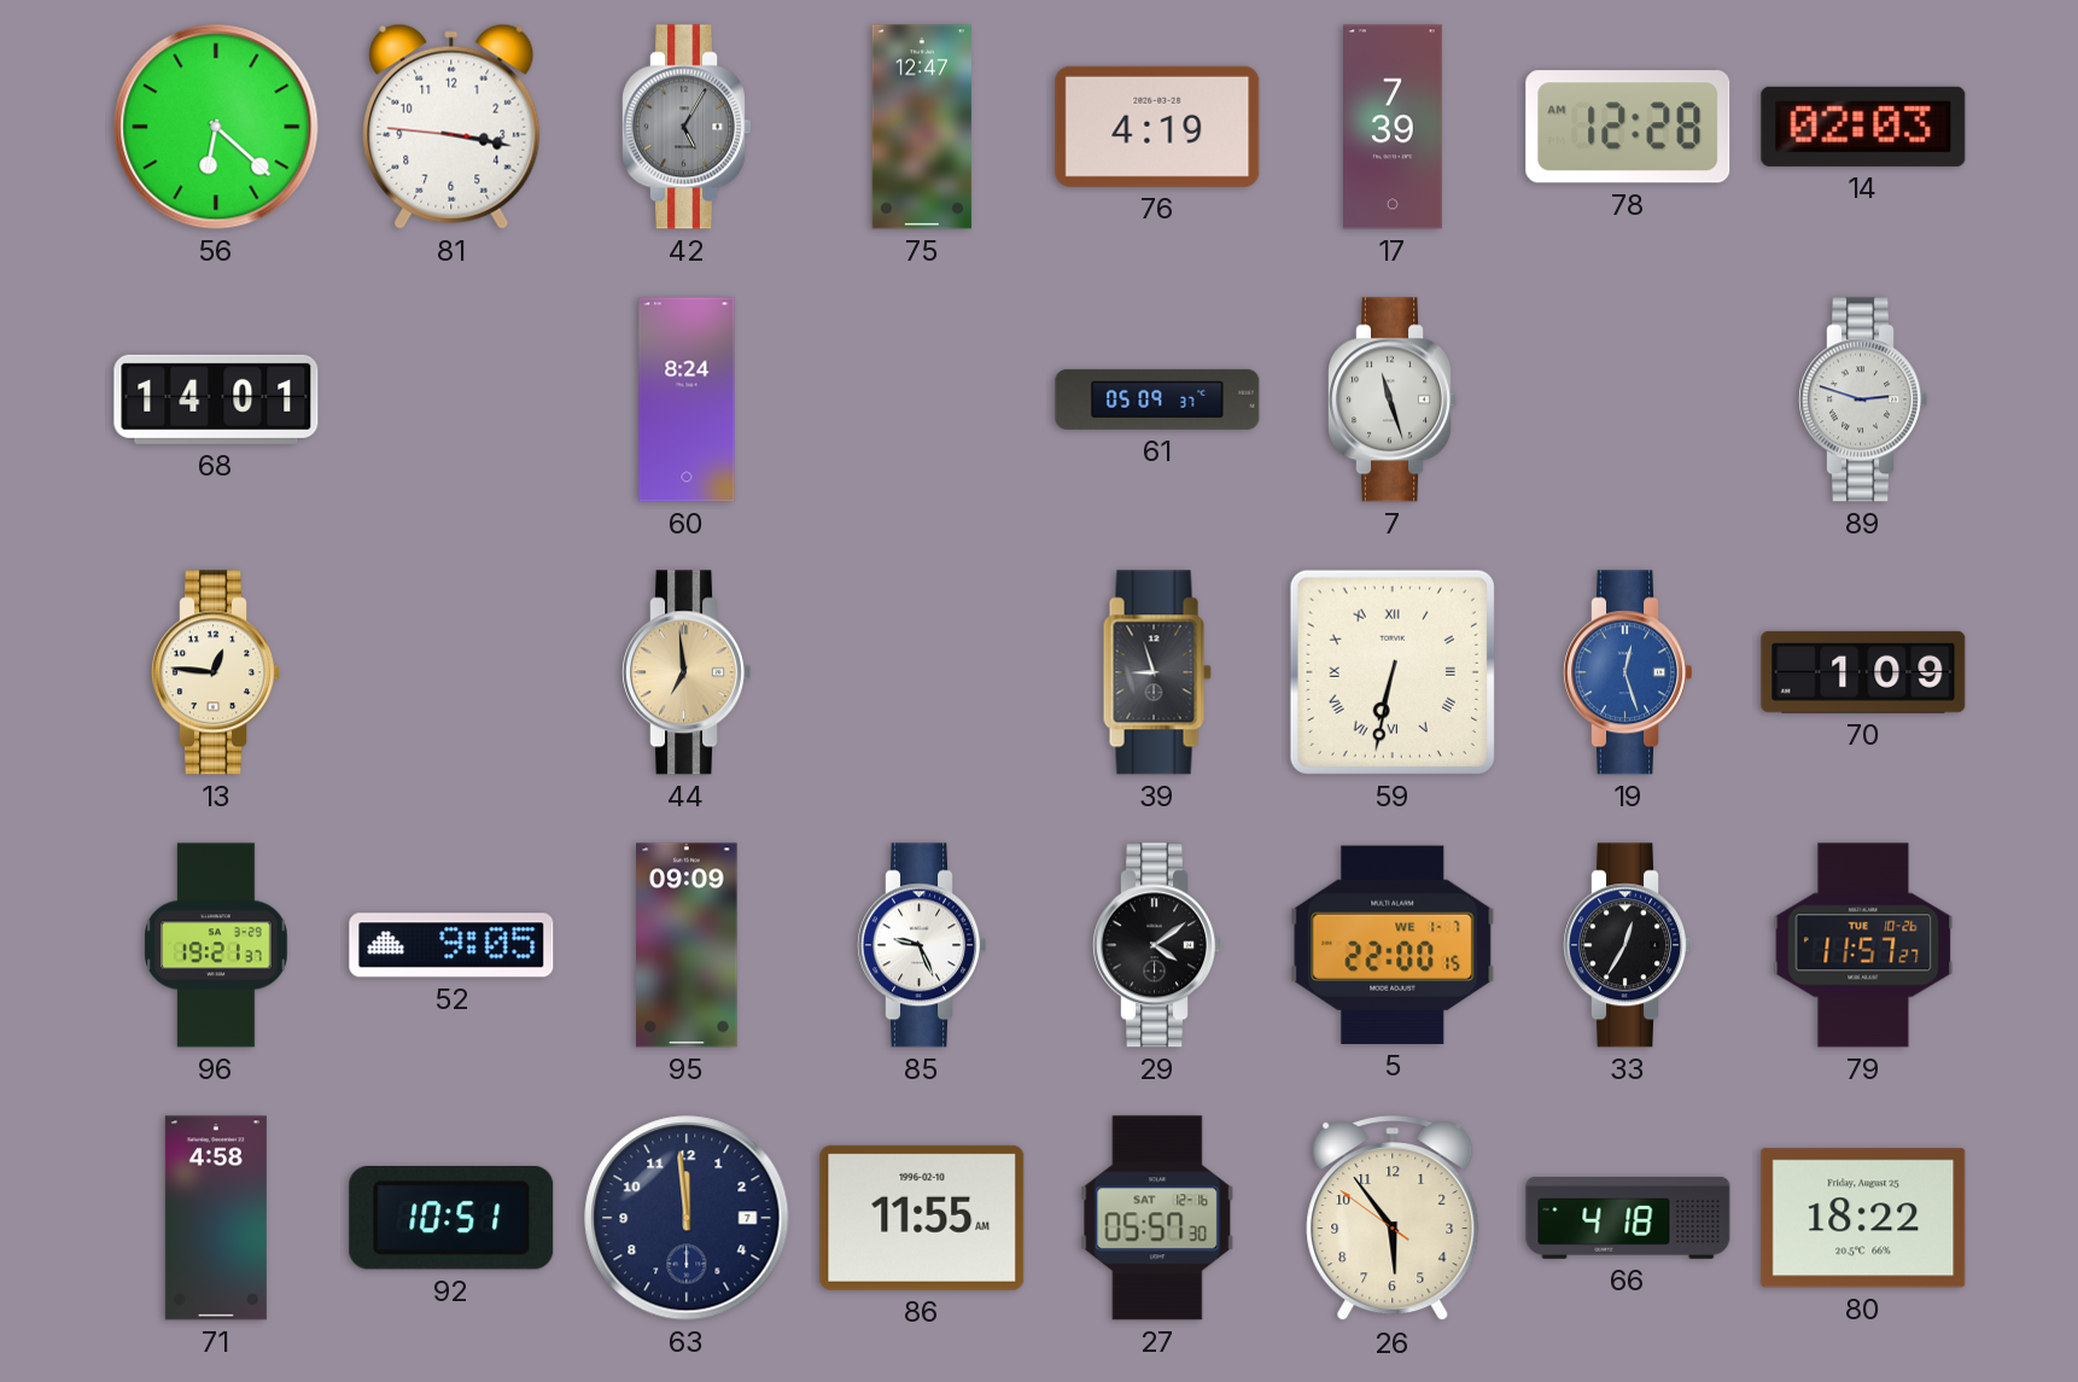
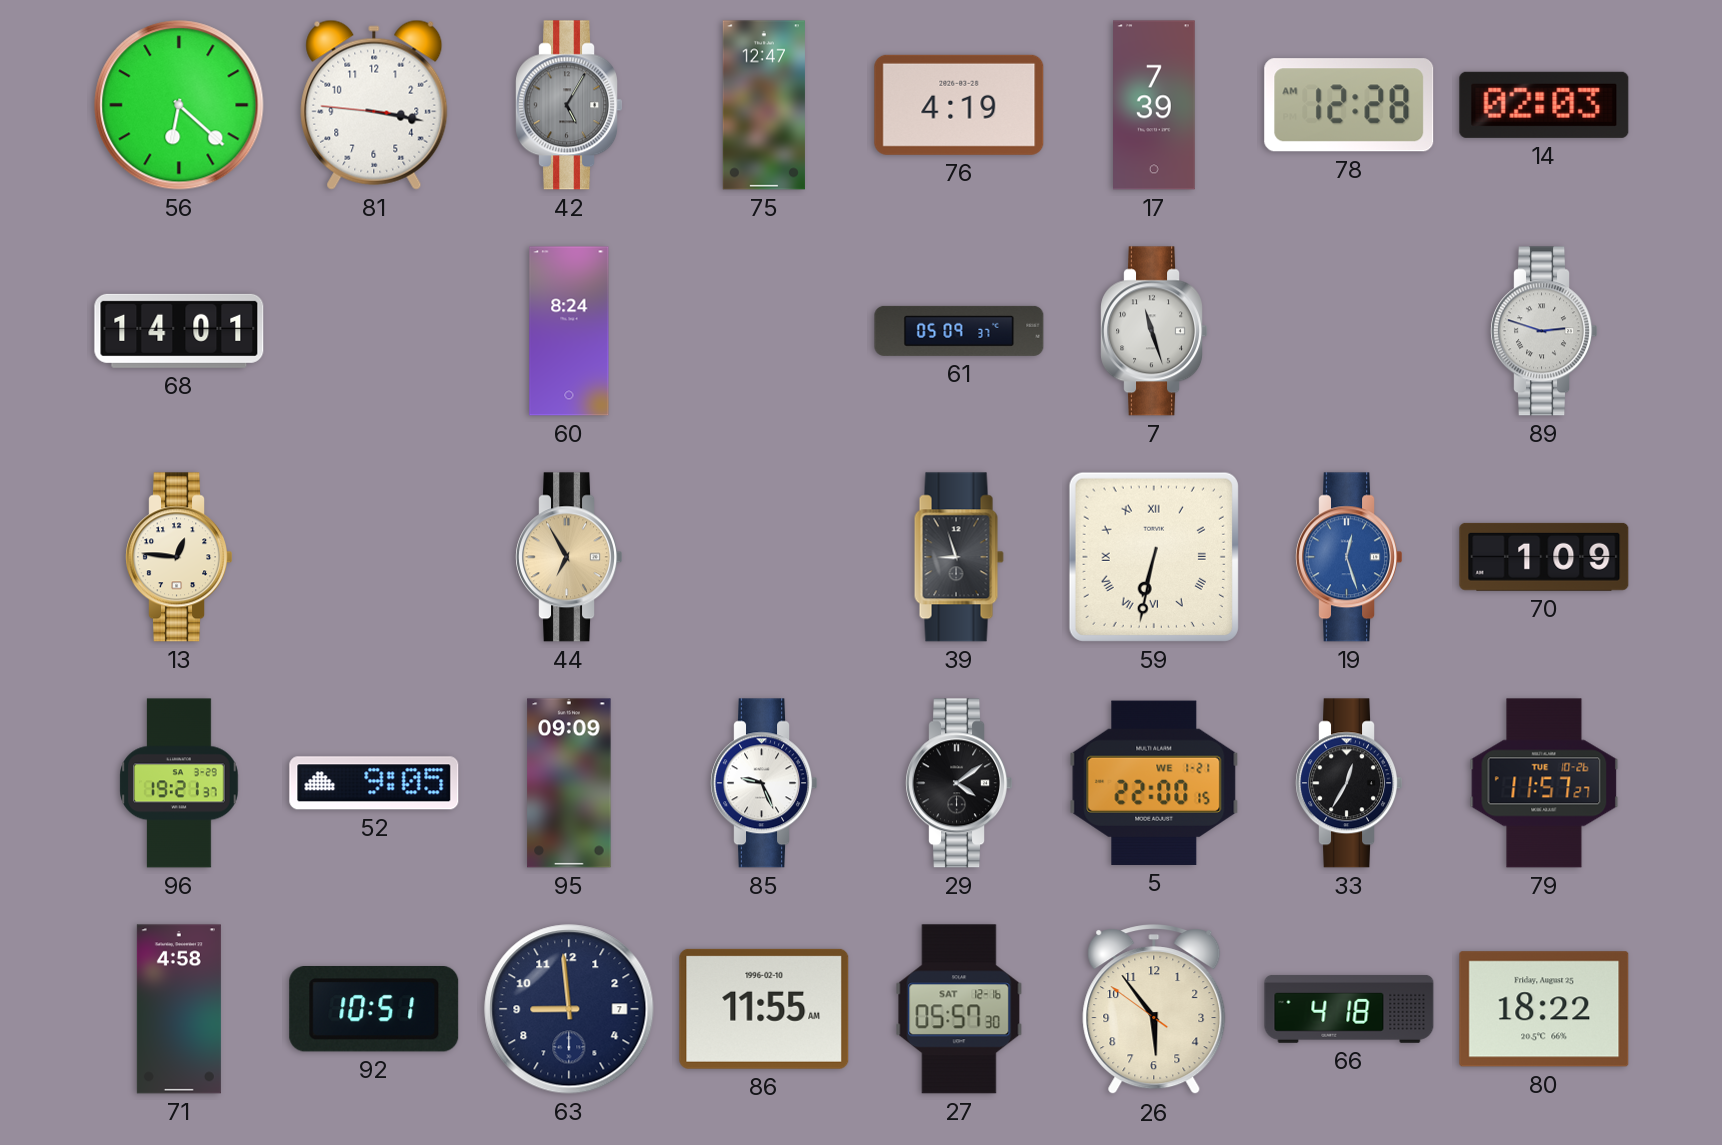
44: 6:59 -> 6:55 (568, 557)
5 date: WE 1-7 -> WE 1-21 (1154, 783)
63: 11:59 -> 8:59 (569, 1009)
